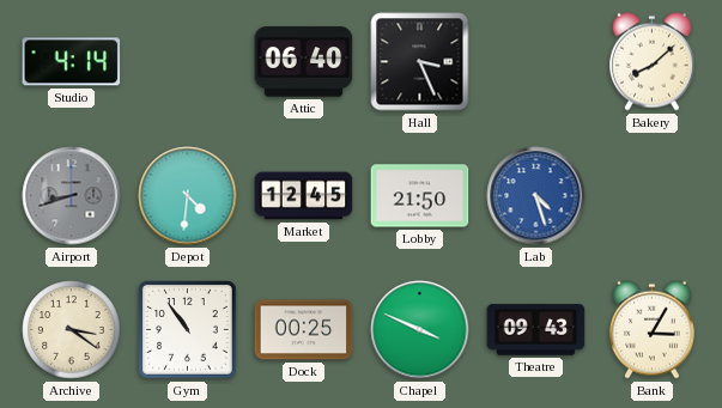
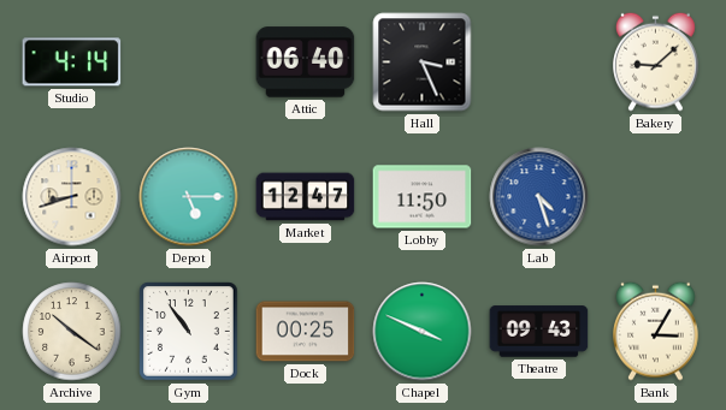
Bakery: 8:08 -> 9:08 (656, 61)
Airport dial: grey -> cream (72, 197)
Depot: 4:31 -> 5:15 (189, 197)
Market: 12:45 -> 12:47 (306, 197)
Lobby: 21:50 -> 11:50 (423, 197)
Archive: 3:21 -> 10:21 (72, 332)
